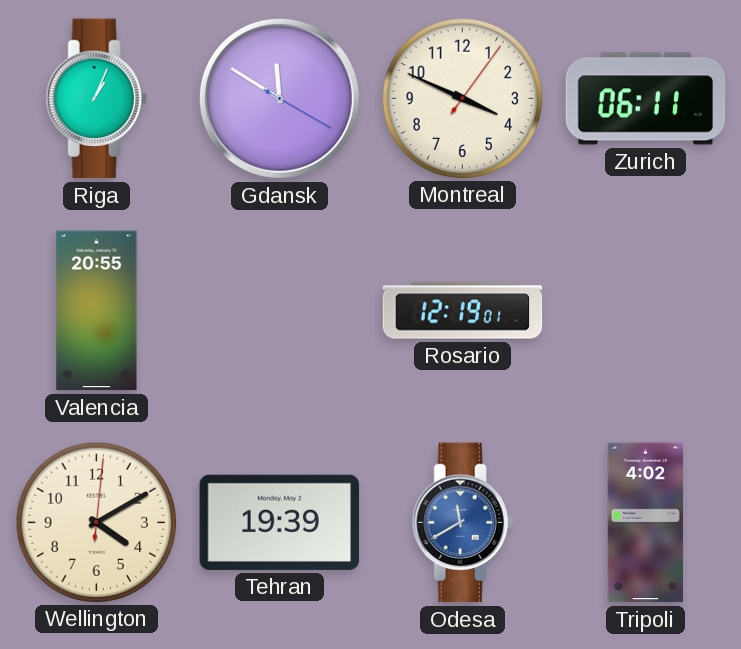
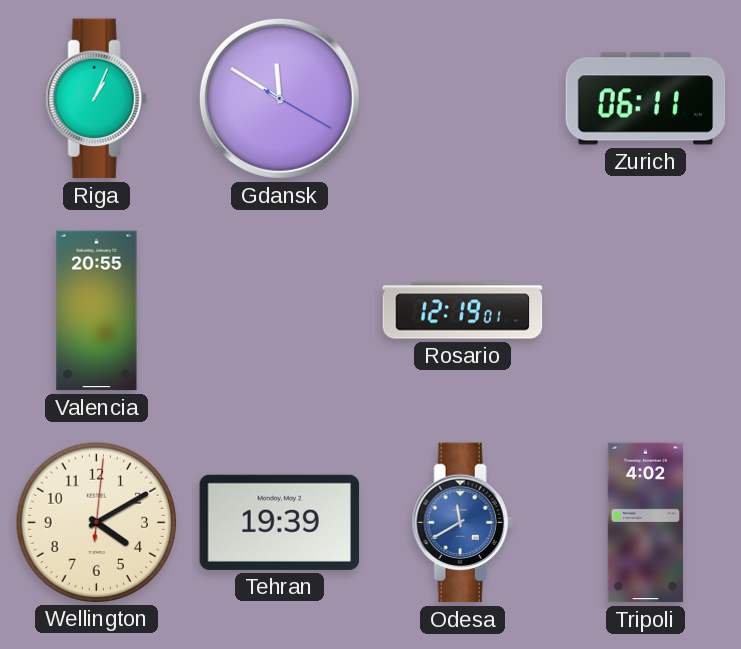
Montreal: 3:49 -> none (462, 98)
